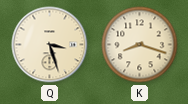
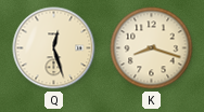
Q: 3:27 -> 12:27 (54, 48)
